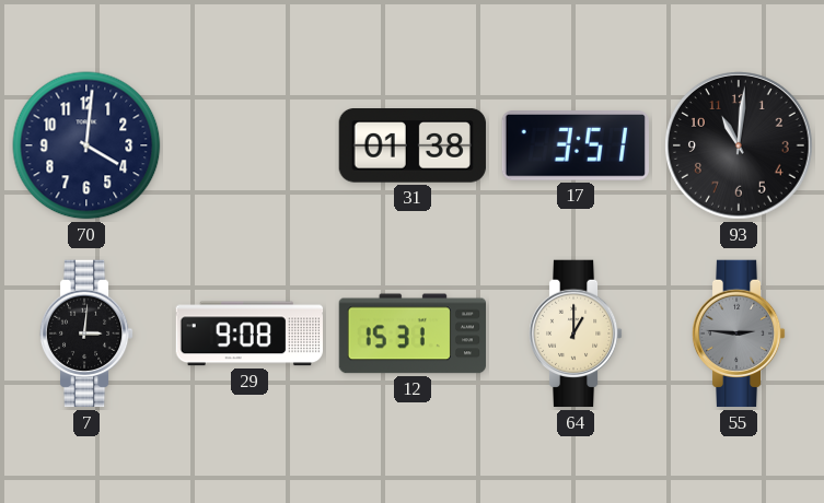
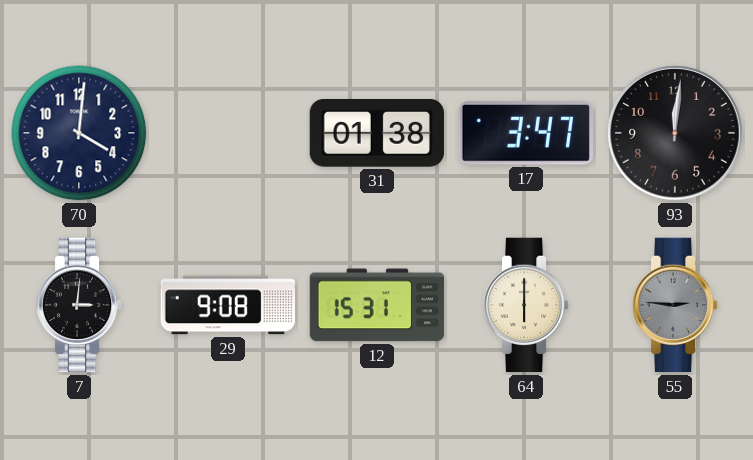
17: 3:51 -> 3:47 (525, 134)
93: 11:01 -> 12:01 (676, 134)
64: 1:00 -> 6:00 (526, 305)
